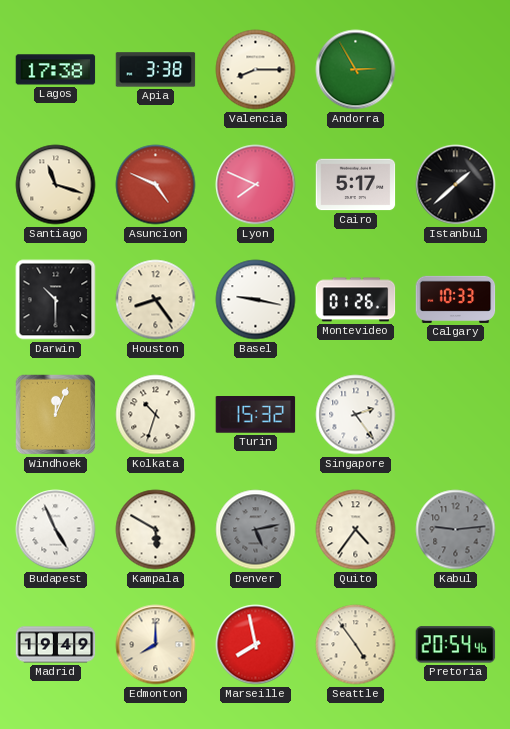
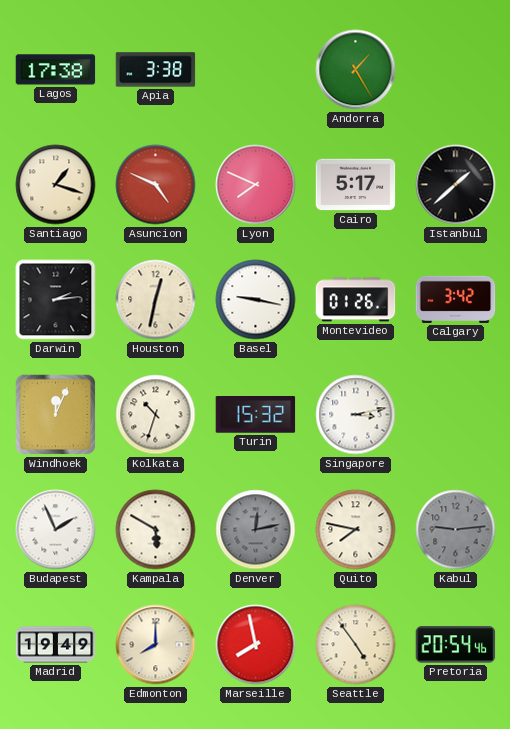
Valencia: 8:15 -> none (256, 70)
Andorra: 2:55 -> 1:25 (356, 70)
Santiago: 11:18 -> 1:18 (56, 185)
Darwin: 10:30 -> 2:14 (56, 300)
Houston: 8:24 -> 12:32 (156, 300)
Calgary: 10:33 -> 3:42 (456, 299)
Singapore: 2:24 -> 3:13 (356, 415)
Budapest: 4:56 -> 1:56 (56, 530)
Denver: 5:13 -> 12:13 (256, 530)
Quito: 4:36 -> 7:47 (356, 530)
